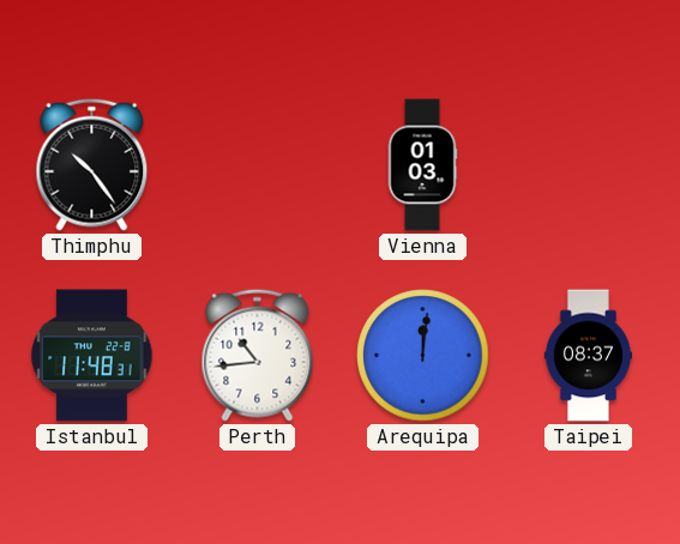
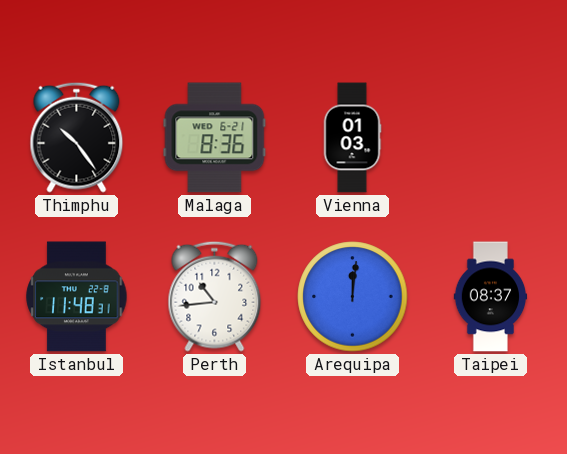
Malaga: none -> 8:36 (215, 138)
